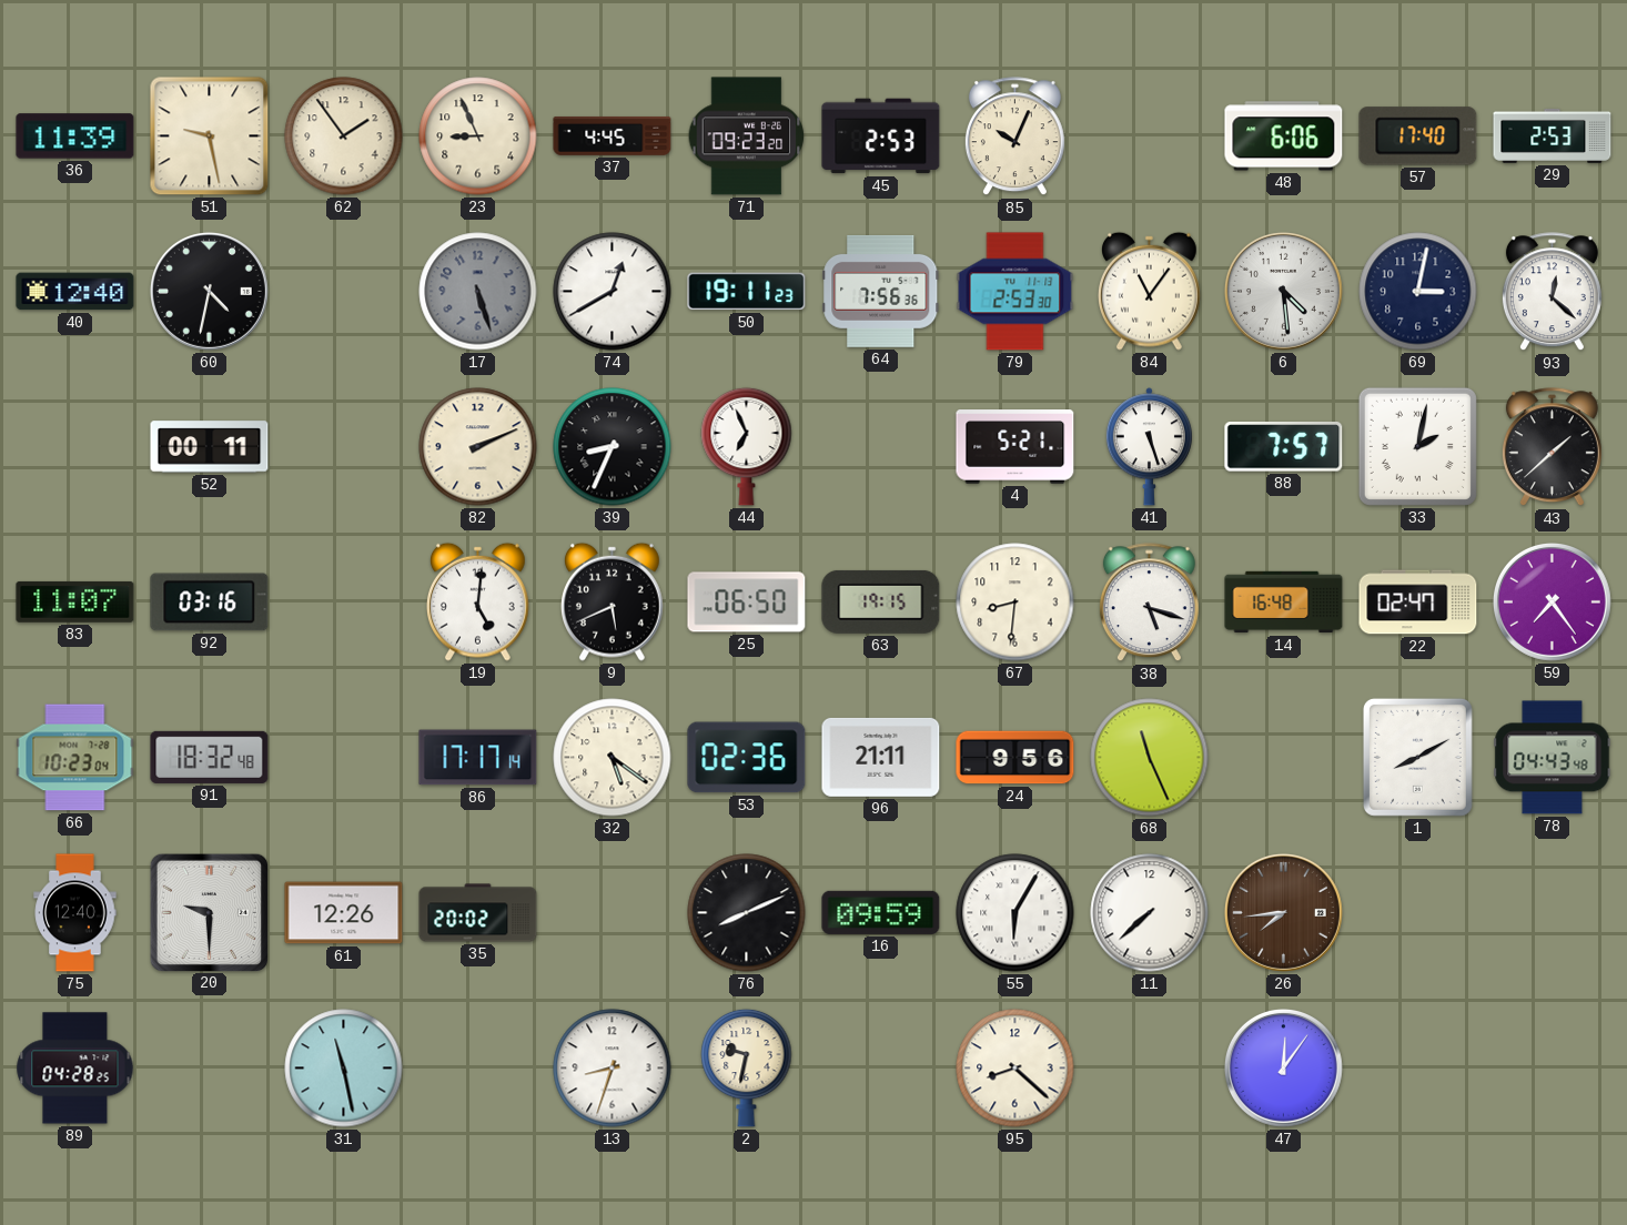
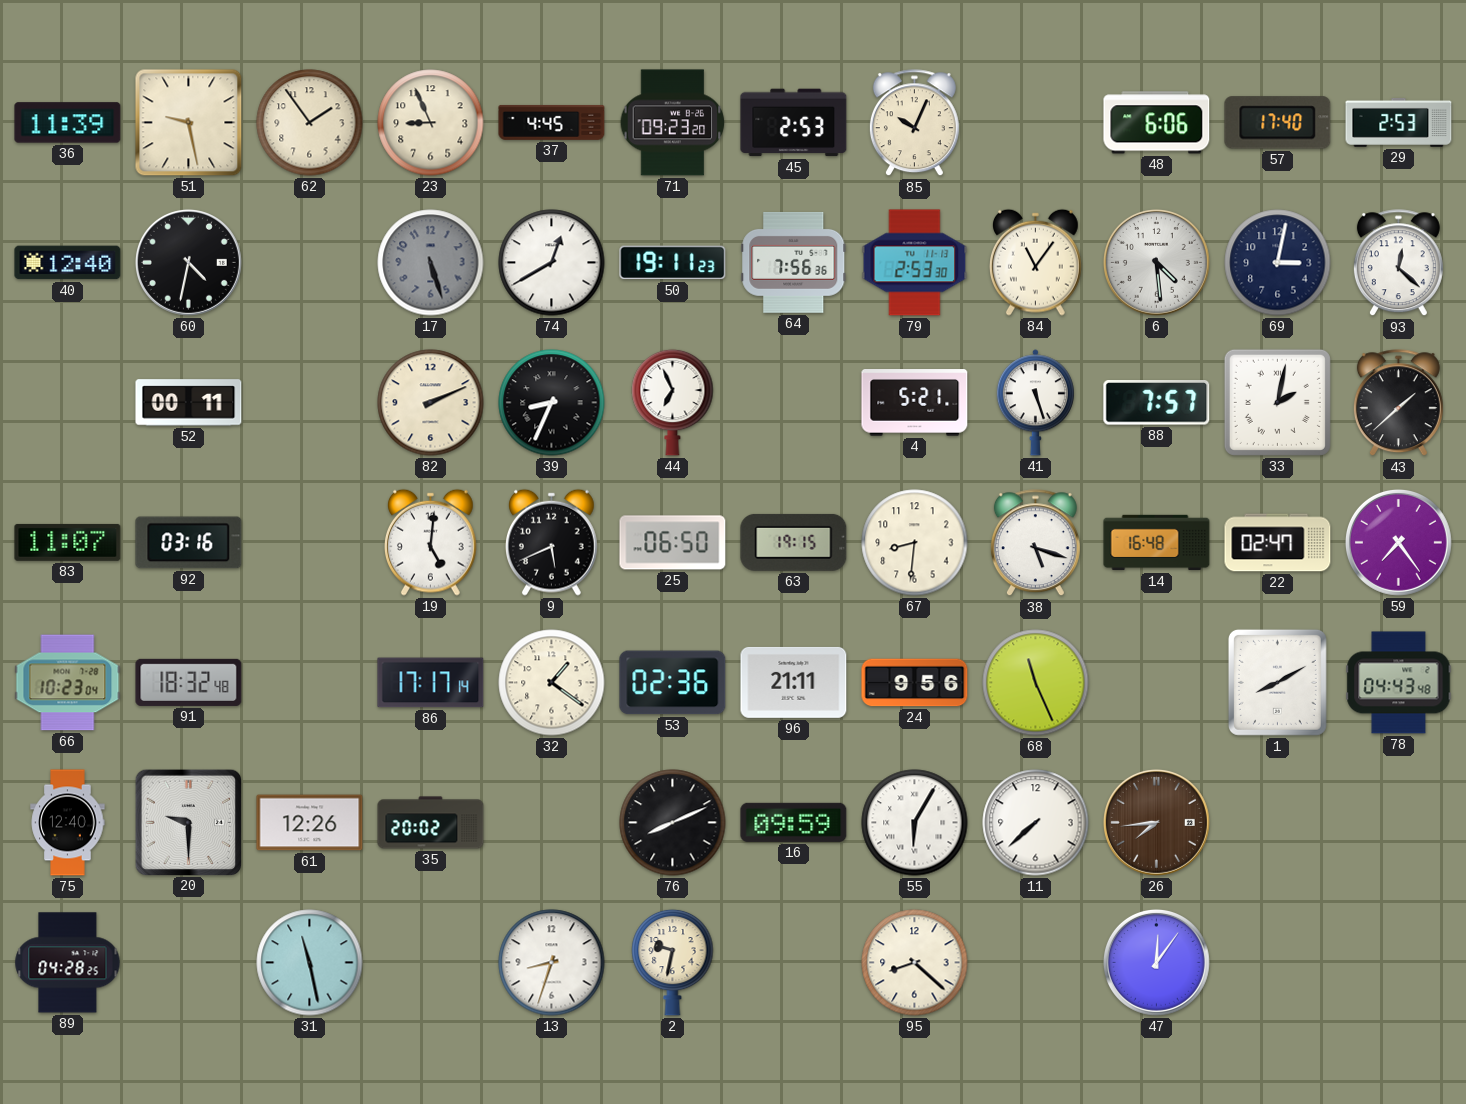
32: 5:21 -> 1:21 (552, 683)
